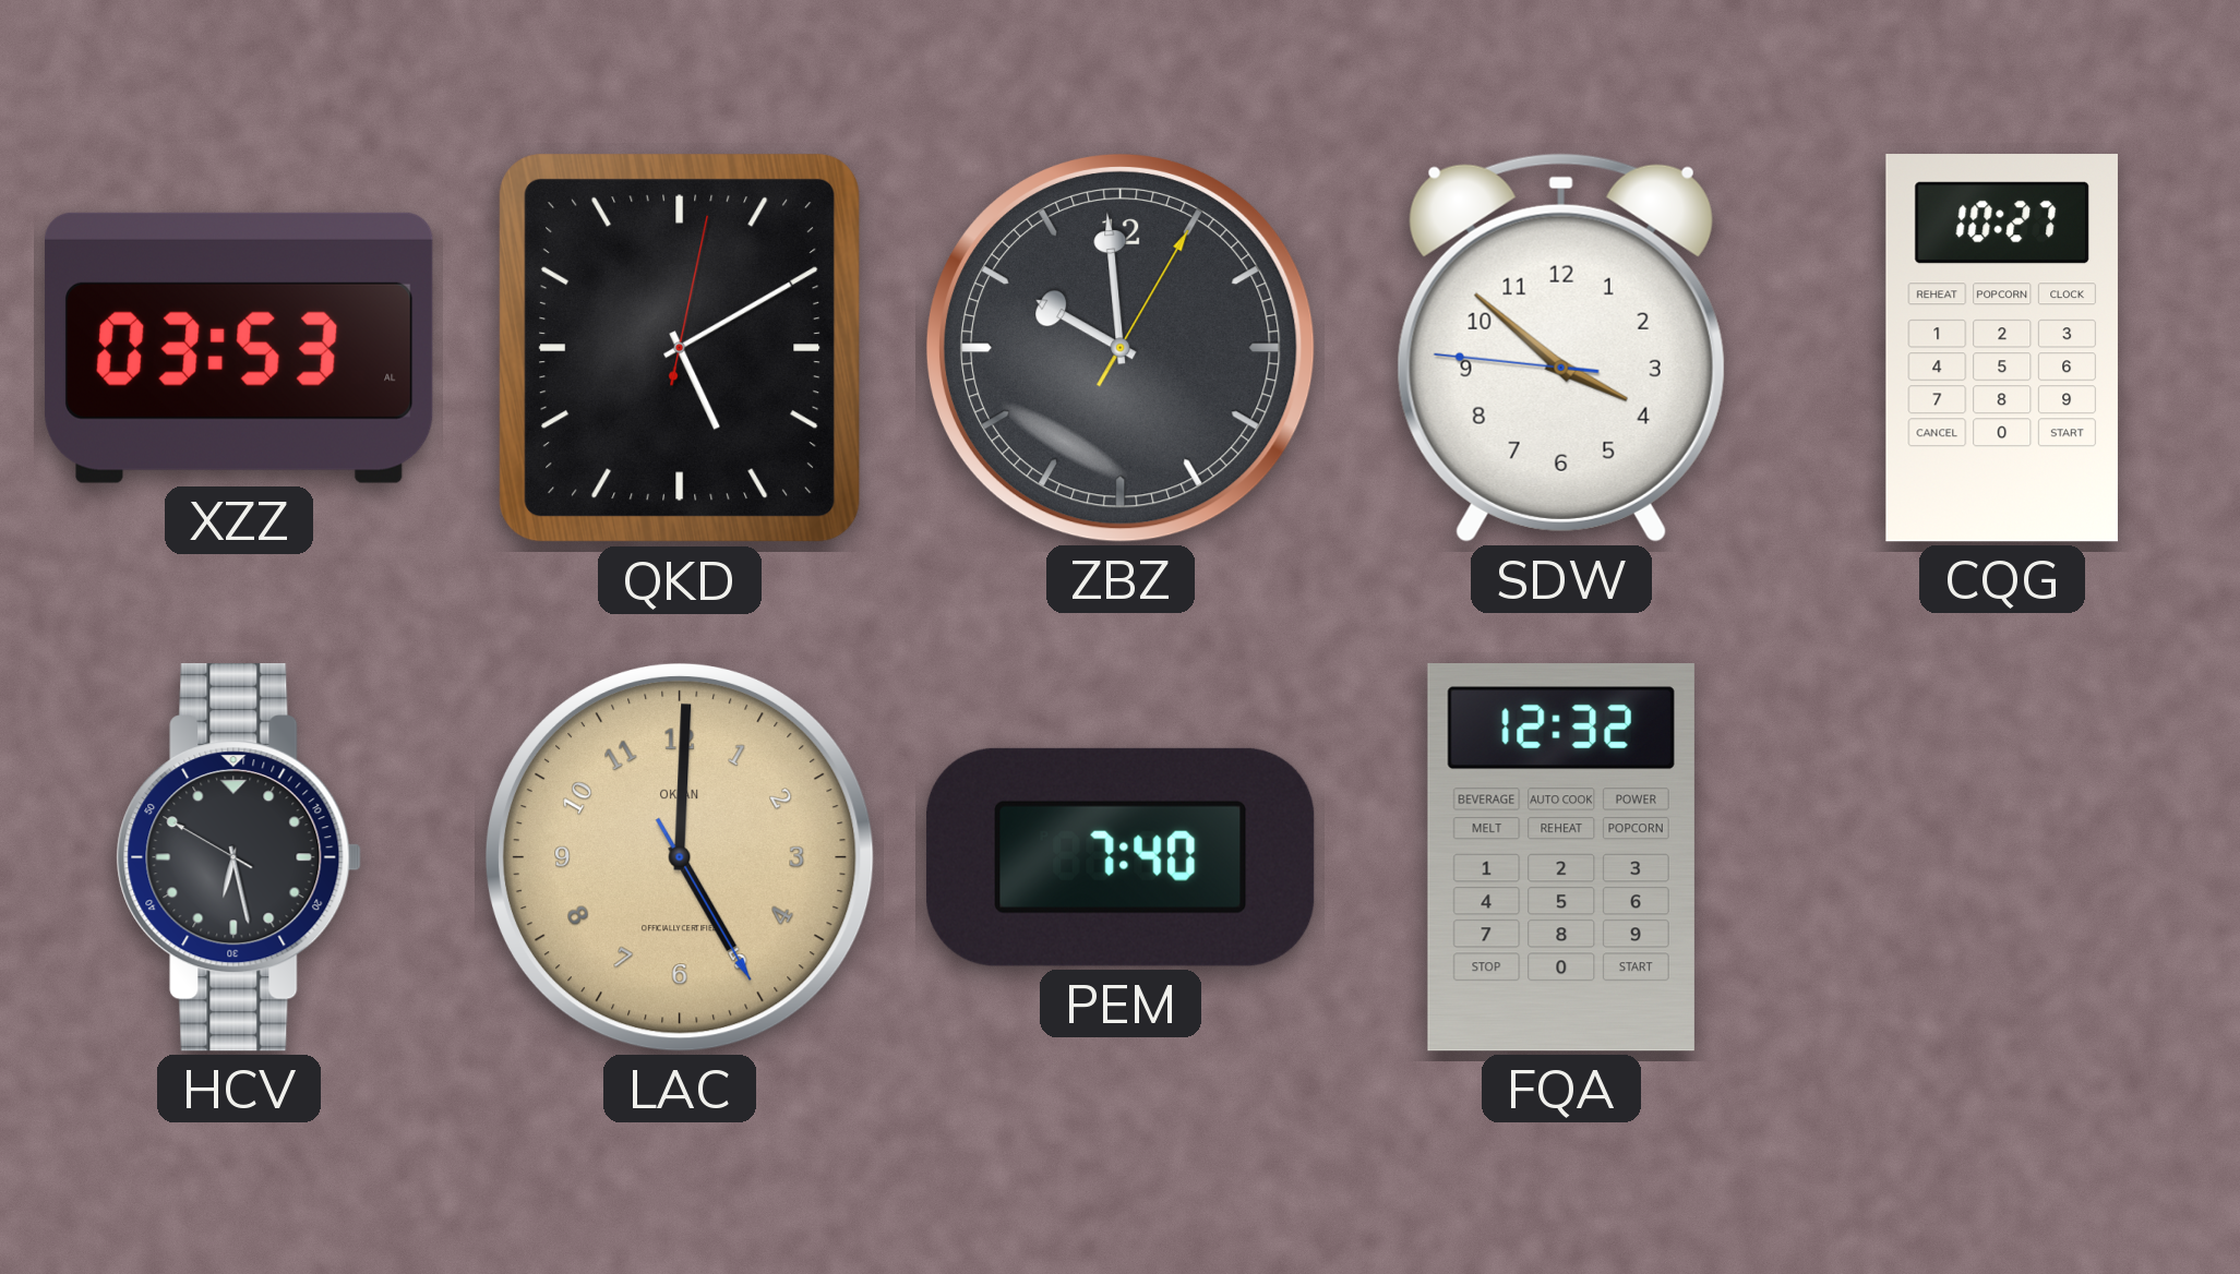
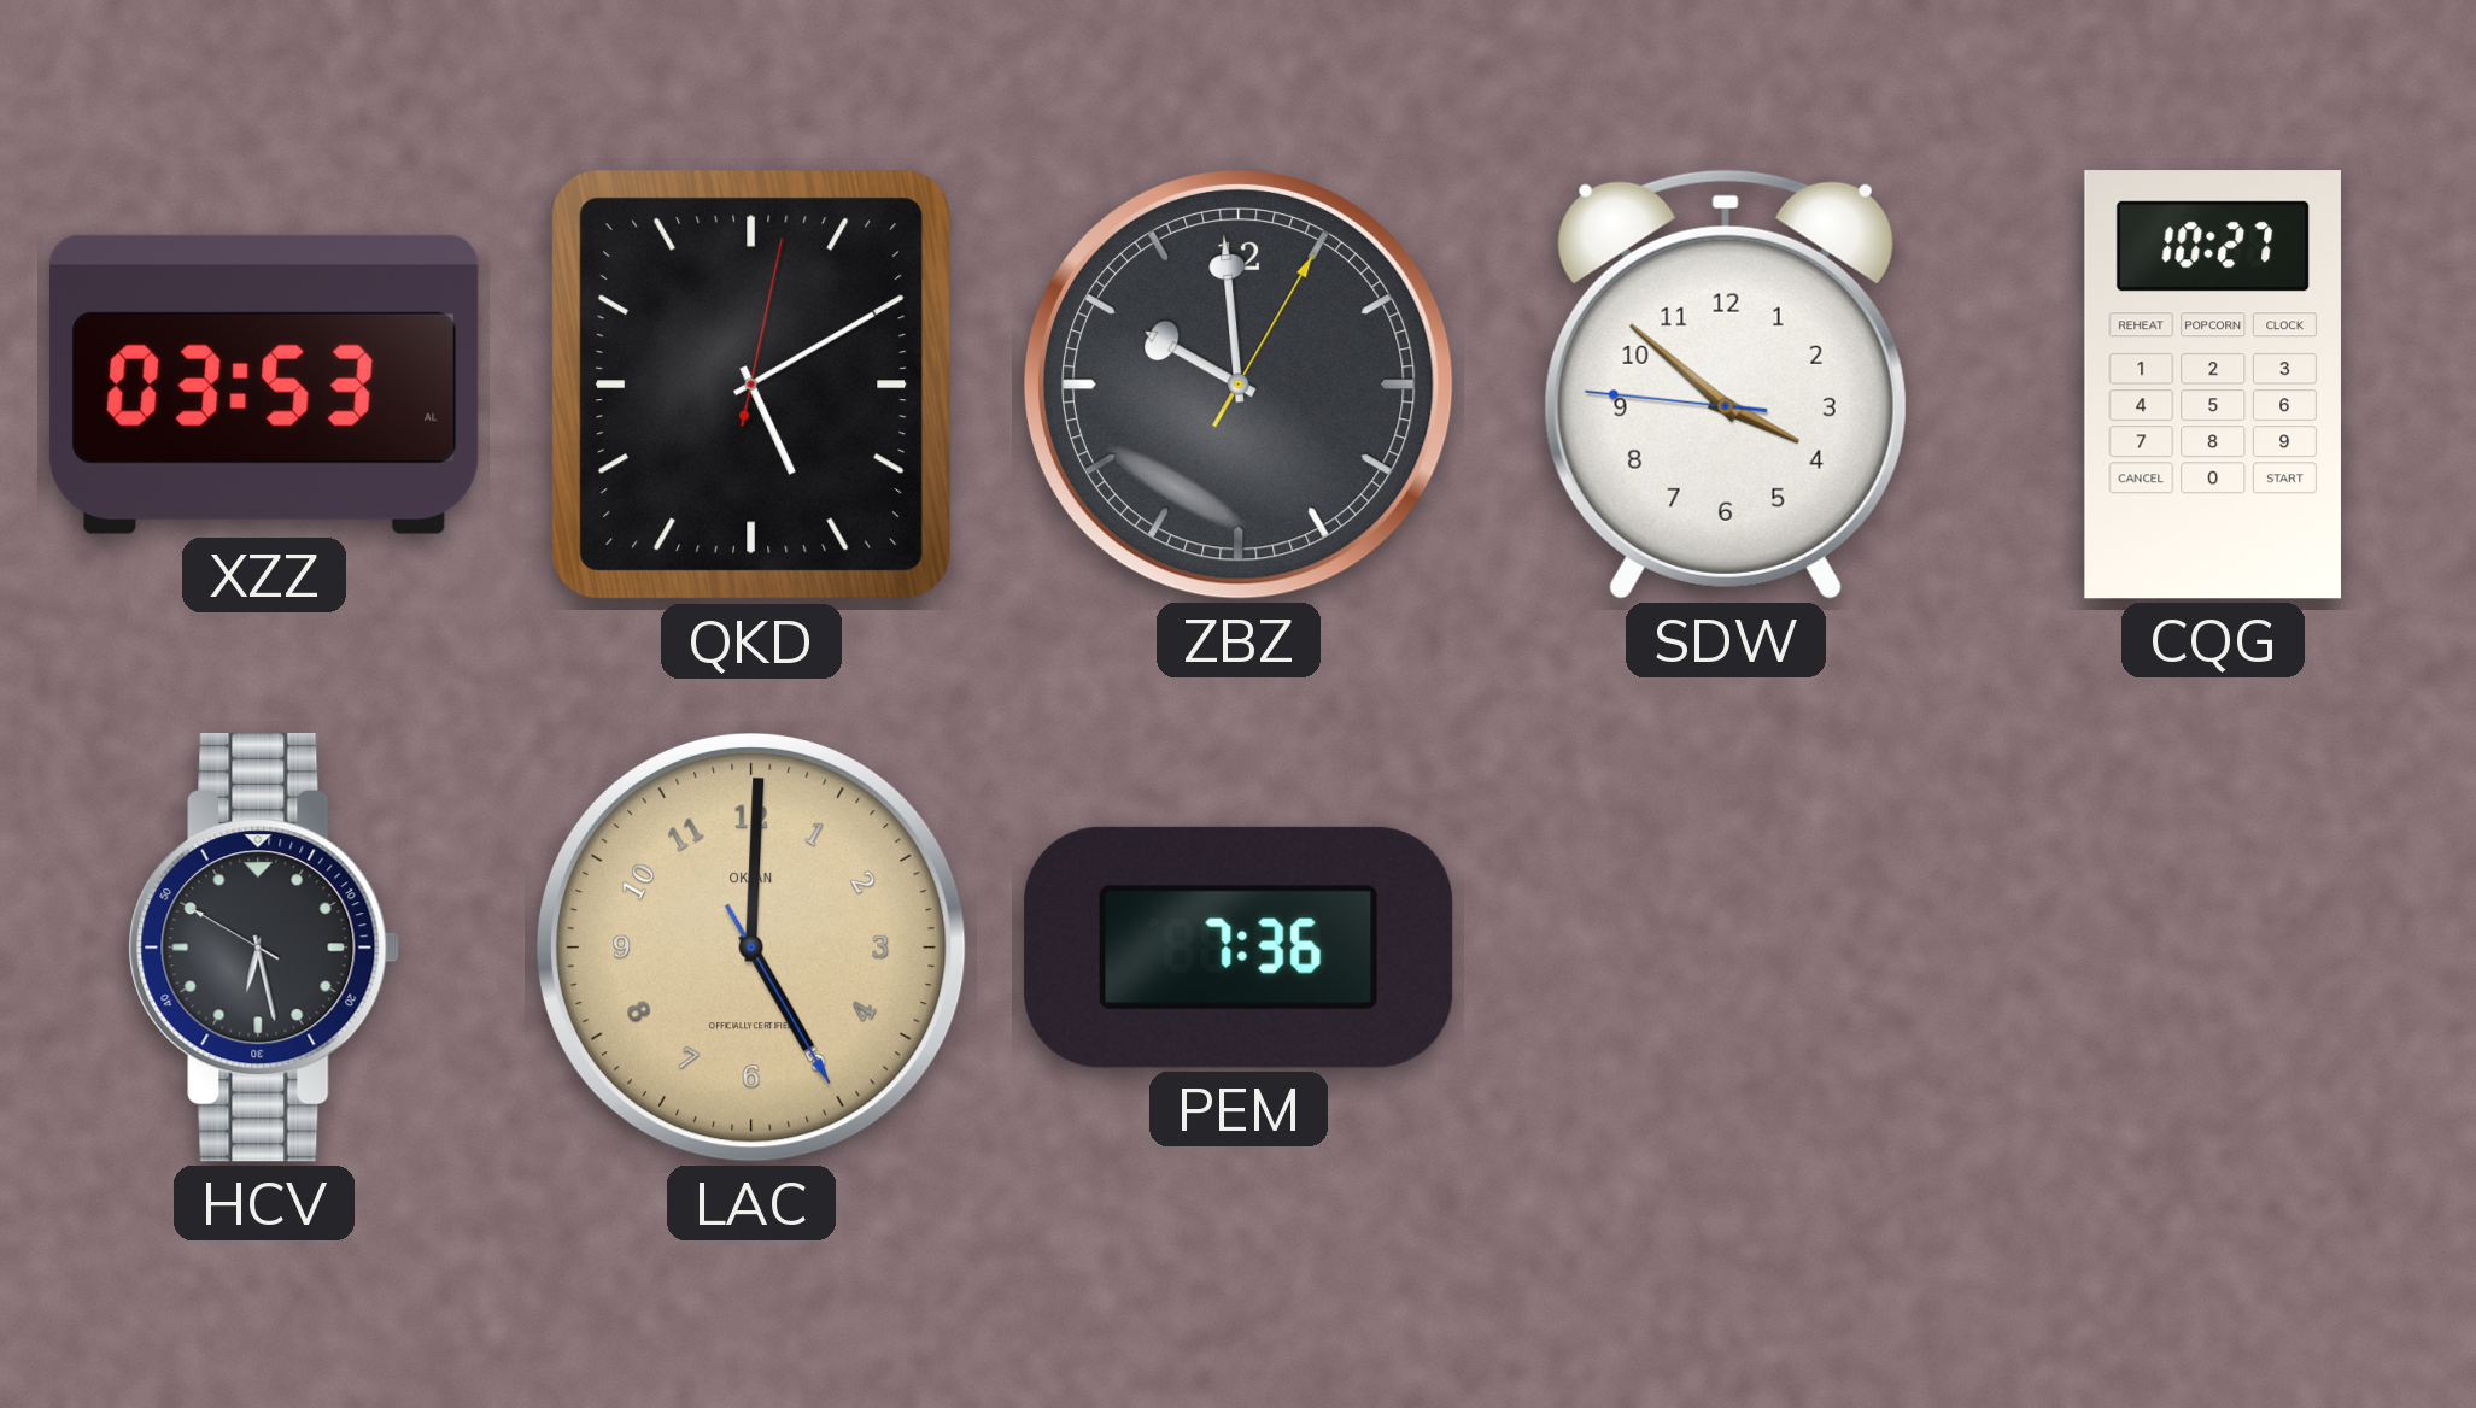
PEM: 7:40 -> 7:36 (1239, 948)
FQA: 12:32 -> none (1561, 858)
